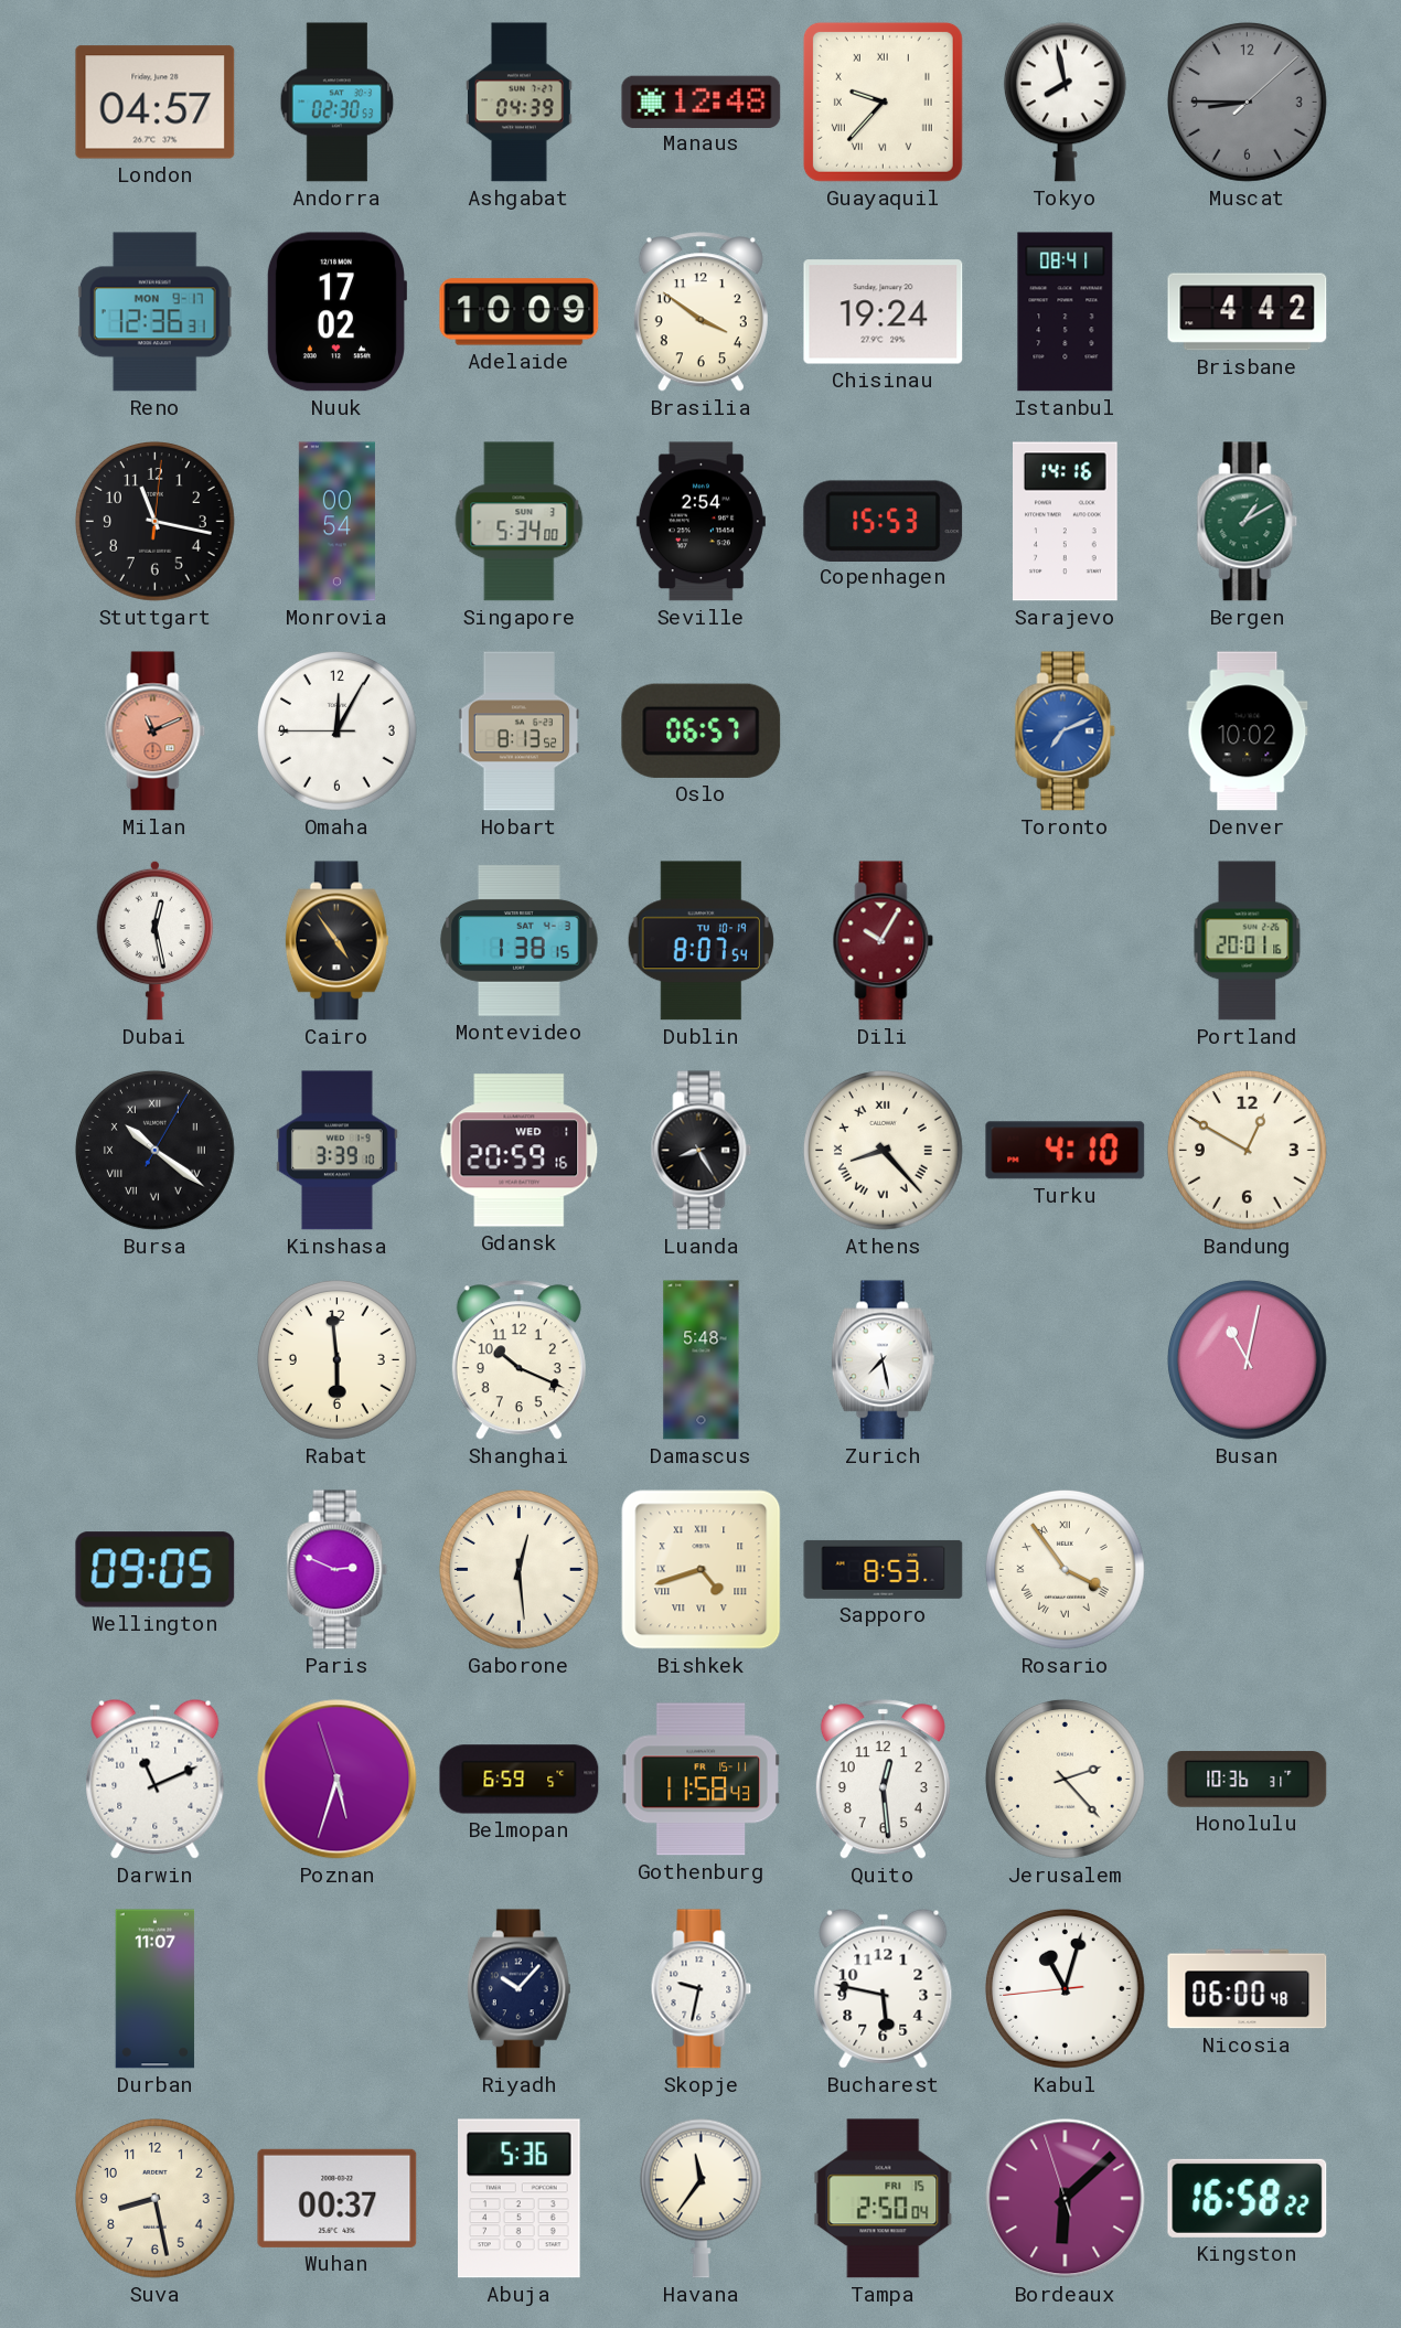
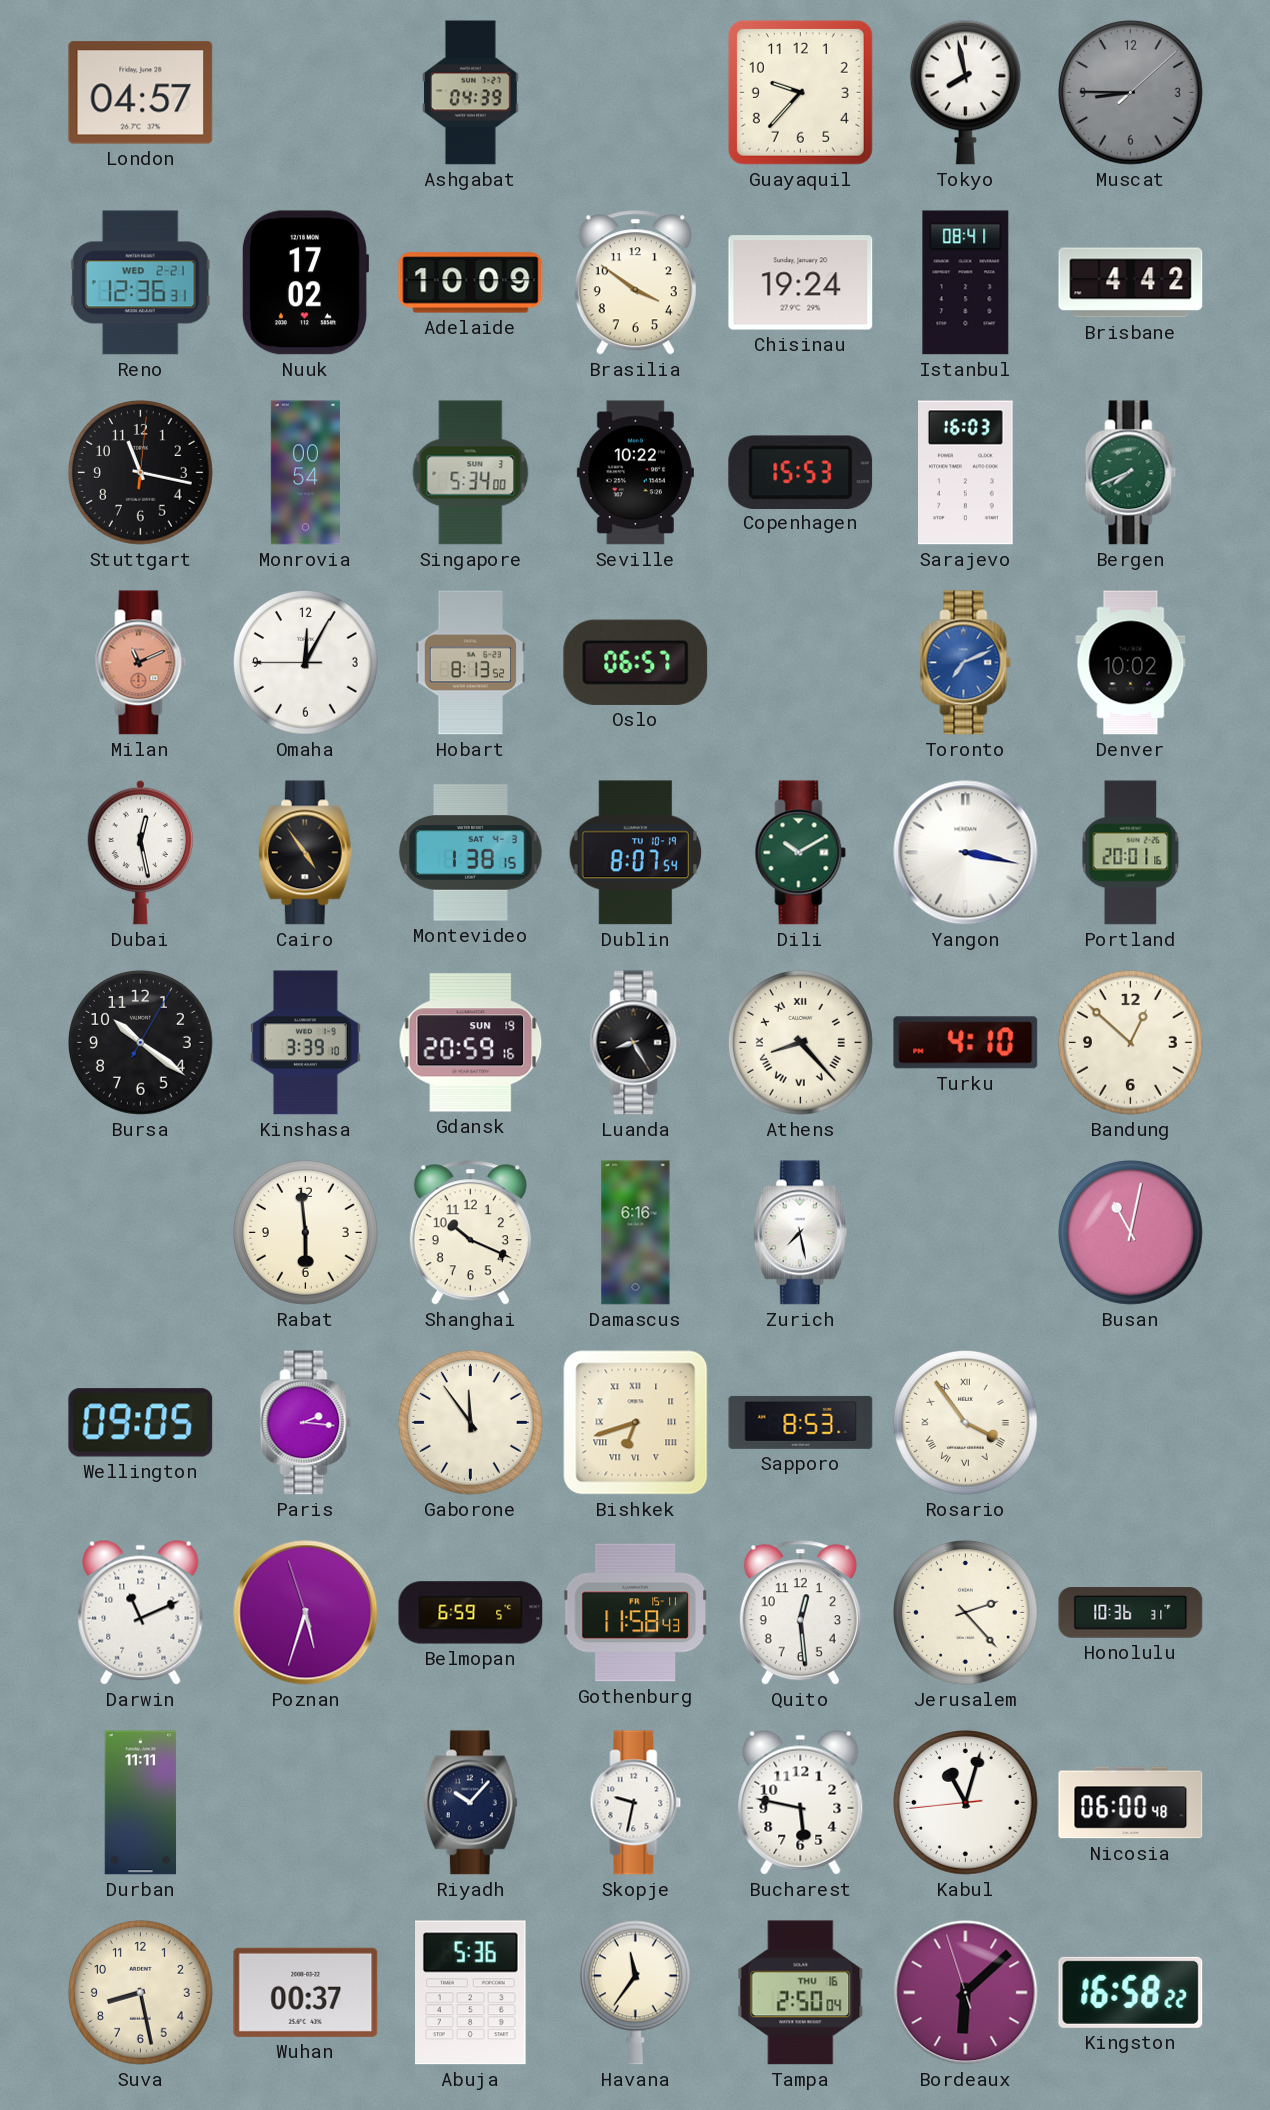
Andorra: 02:30 -> none (338, 103)
Manaus: 12:48 -> none (702, 102)
Guayaquil numerals: Roman -> Arabic (800, 92)
Reno date: MON 9-17 -> WED 2-21 (140, 283)
Seville: 2:54 -> 10:22 (635, 473)
Sarajevo: 14:16 -> 16:03 (966, 473)
Bergen: 1:10 -> 7:41 (1131, 473)
Dili: 10:05 -> 10:10 (801, 853)
Dili dial: burgundy -> green (801, 853)
Yangon: none -> 3:17 (966, 853)
Bursa numerals: Roman -> Arabic (140, 1043)
Gdansk date: WED 1 -> SUN 19 (471, 1043)
Bandung: 12:50 -> 12:52 (1130, 1043)
Damascus: 5:48 -> 6:16 (636, 1233)
Paris: 2:49 -> 2:16 (306, 1423)
Gaborone: 12:29 -> 11:54 (470, 1423)
Bishkek: 4:42 -> 6:42 (636, 1423)
Durban: 11:07 -> 11:11 (141, 1803)
Tampa date: FRI 15 -> THU 16 (801, 1993)
